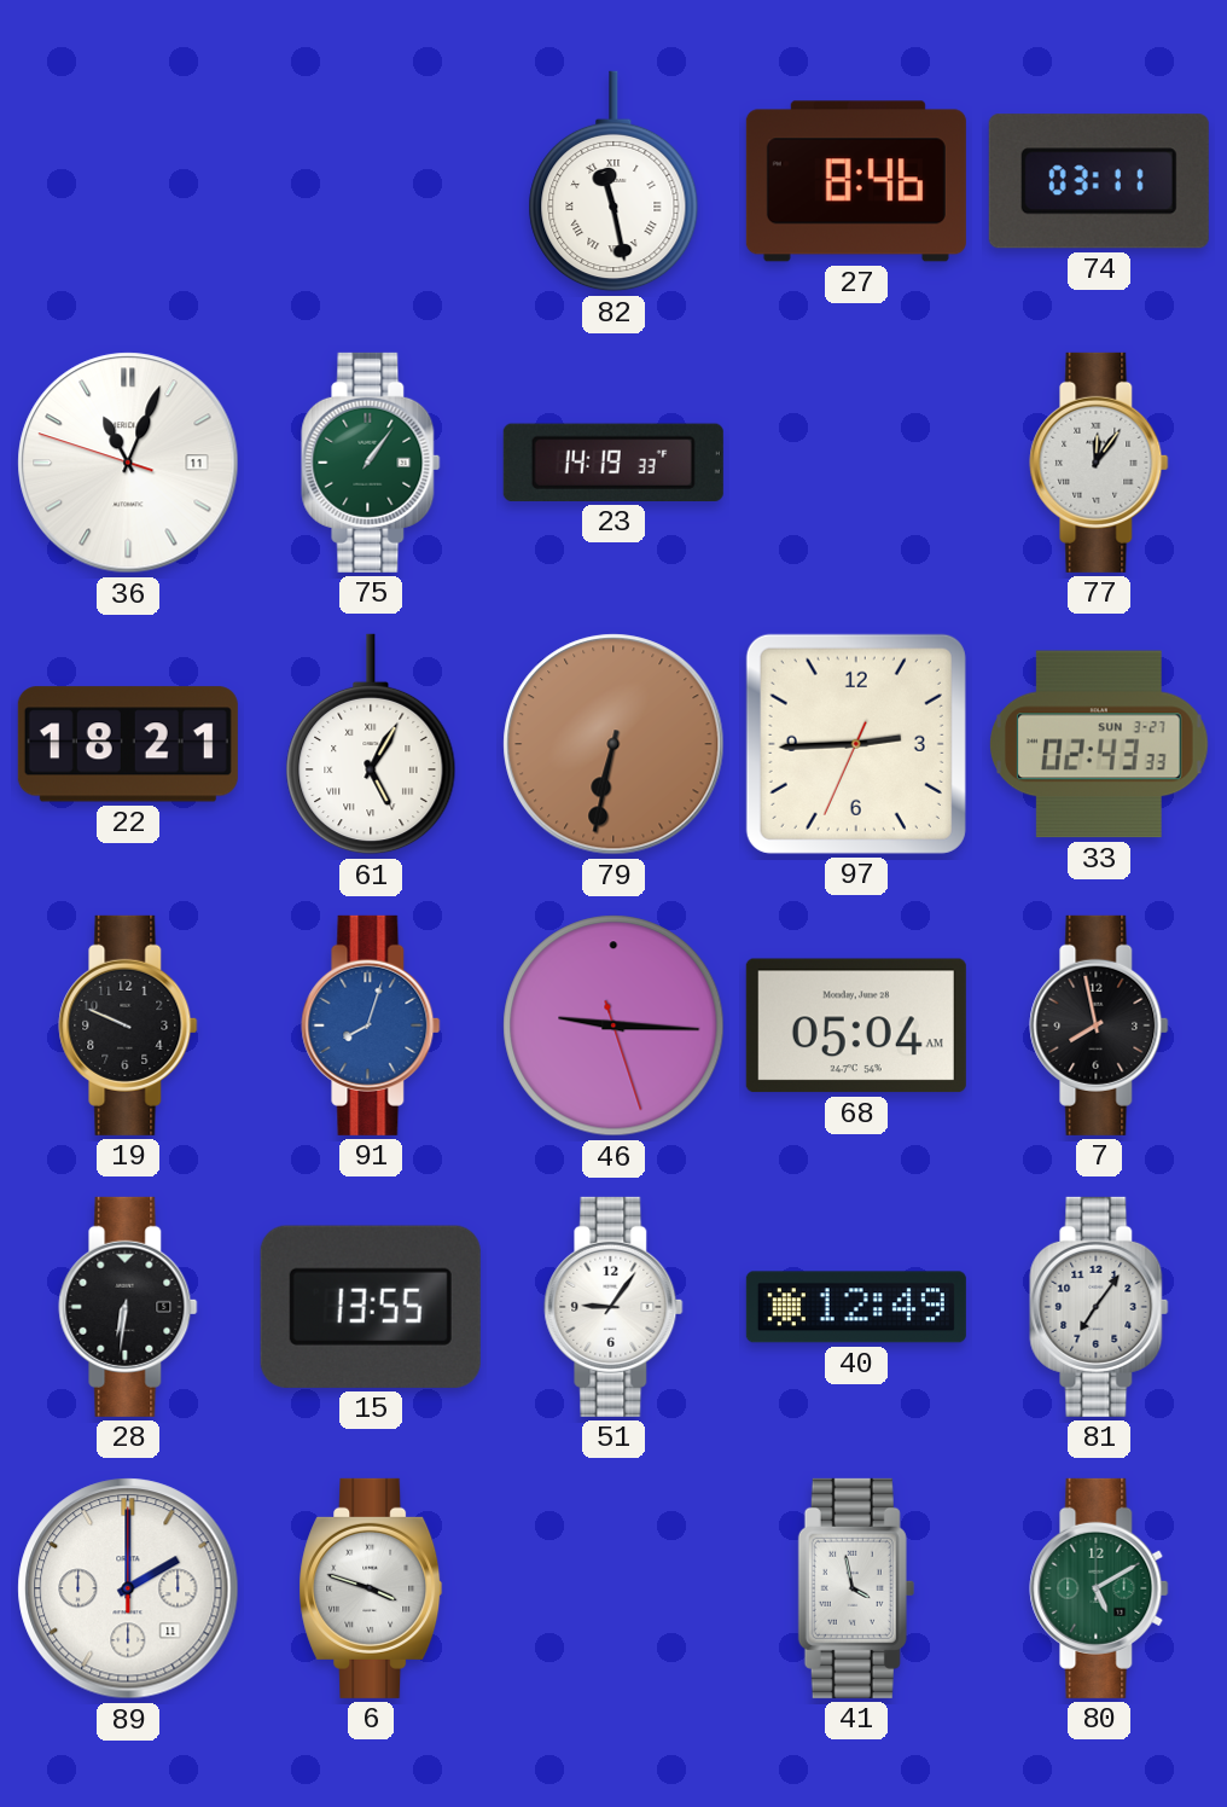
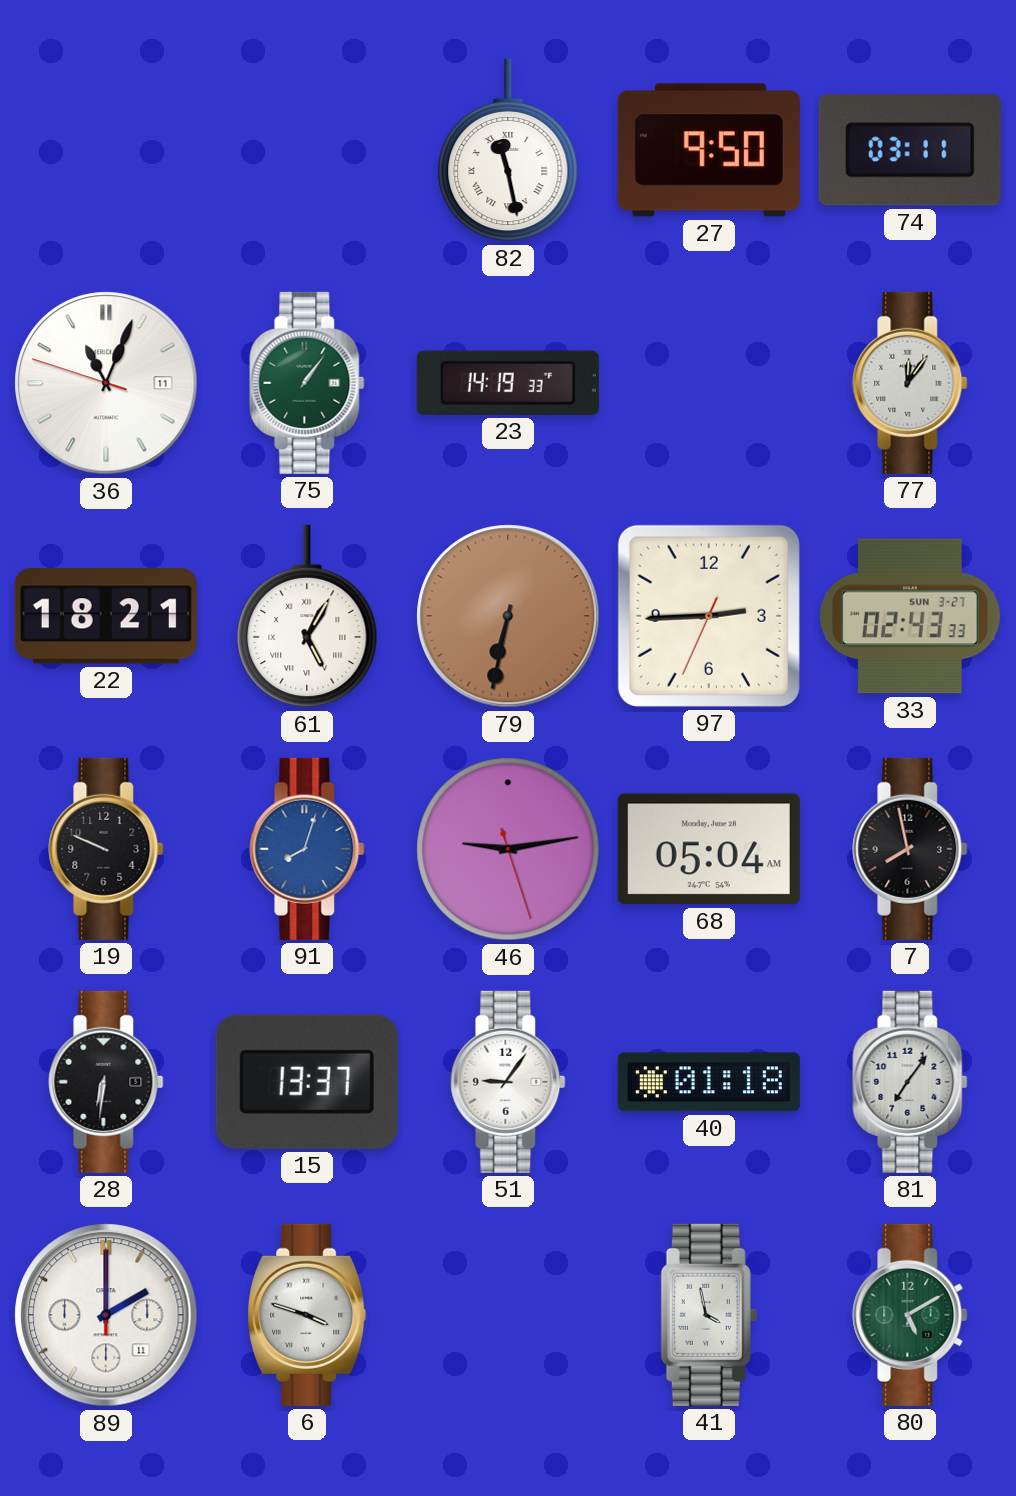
27: 8:46 -> 9:50 (709, 150)
46: 9:15 -> 9:13 (508, 849)
15: 13:55 -> 13:37 (307, 1082)
40: 12:49 -> 01:18 (709, 1082)
